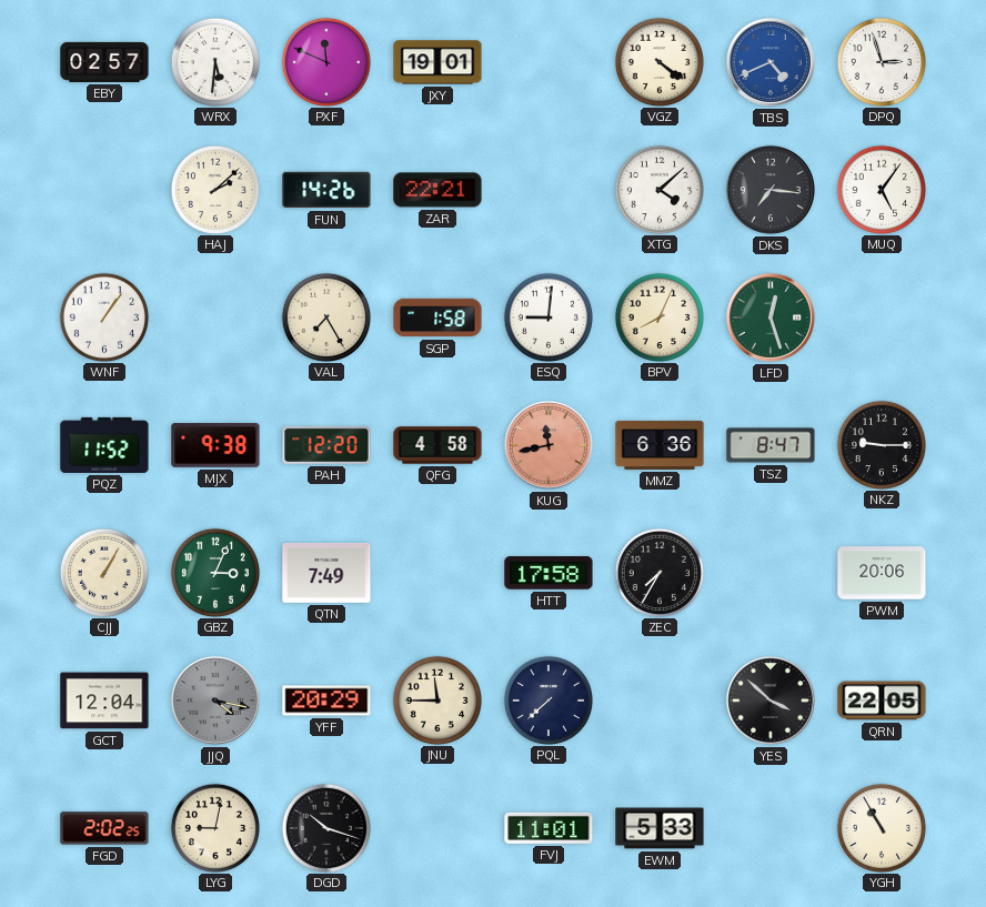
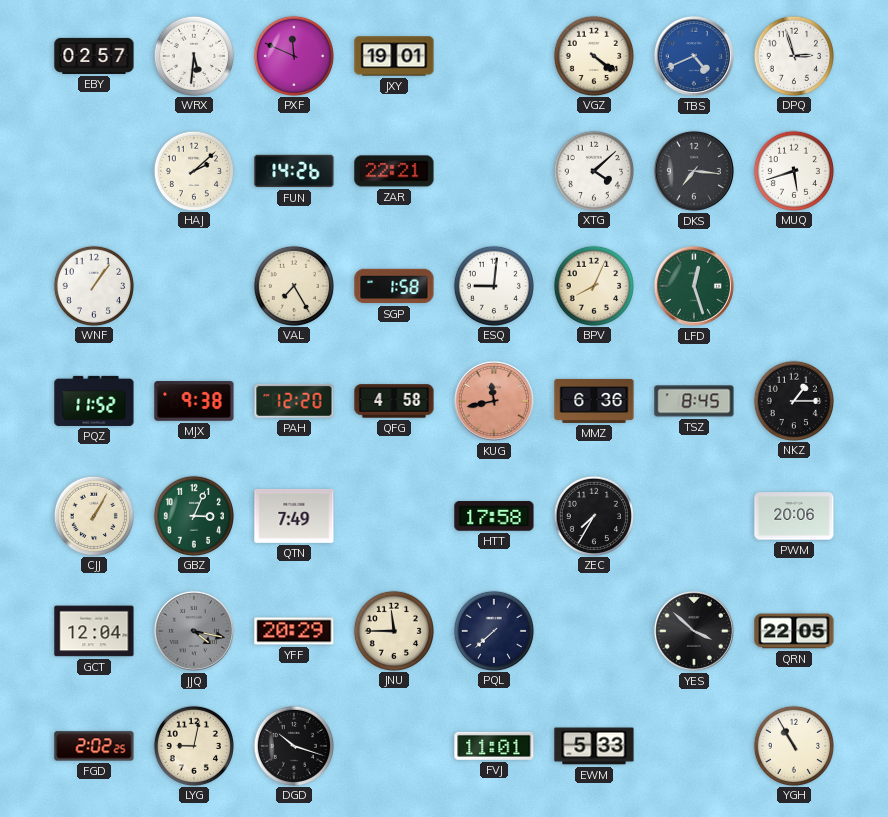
MUQ: 5:06 -> 5:42 (793, 170)
TSZ: 8:47 -> 8:45 (694, 401)
NKZ: 9:15 -> 1:15 (793, 400)
